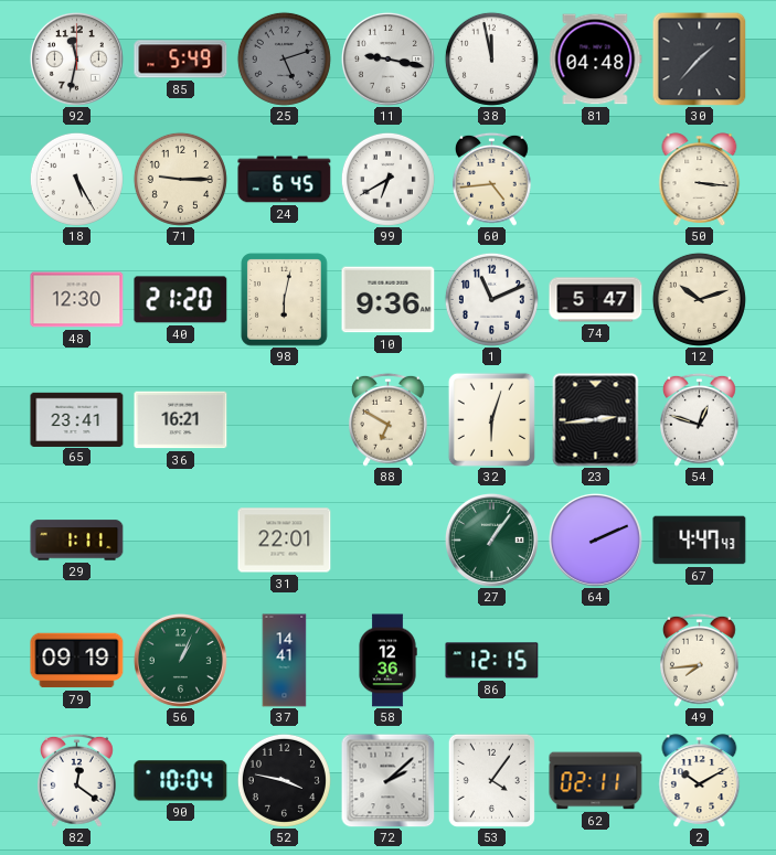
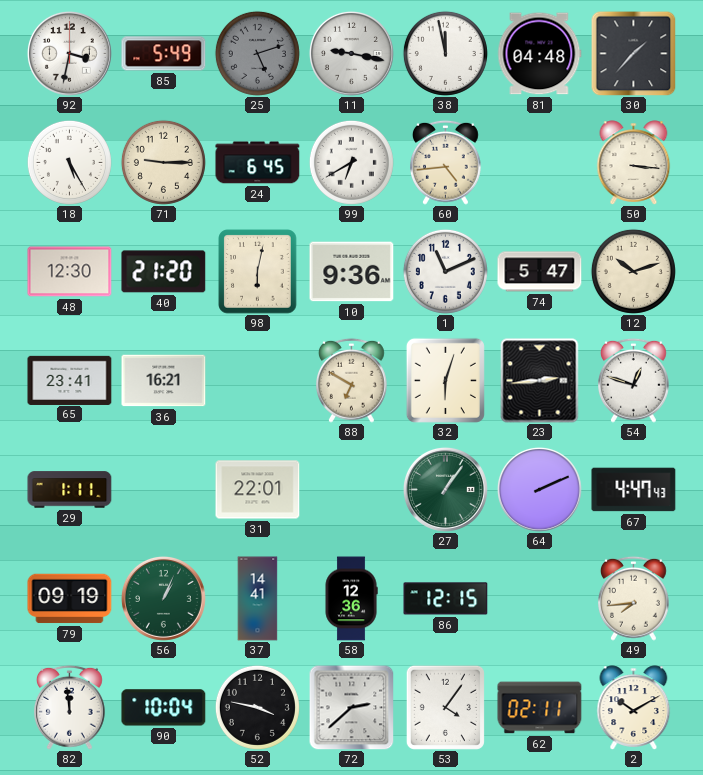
92: 11:32 -> 3:32 (69, 53)
82: 12:21 -> 11:59 (70, 707)
72: 2:08 -> 2:38 (351, 707)
